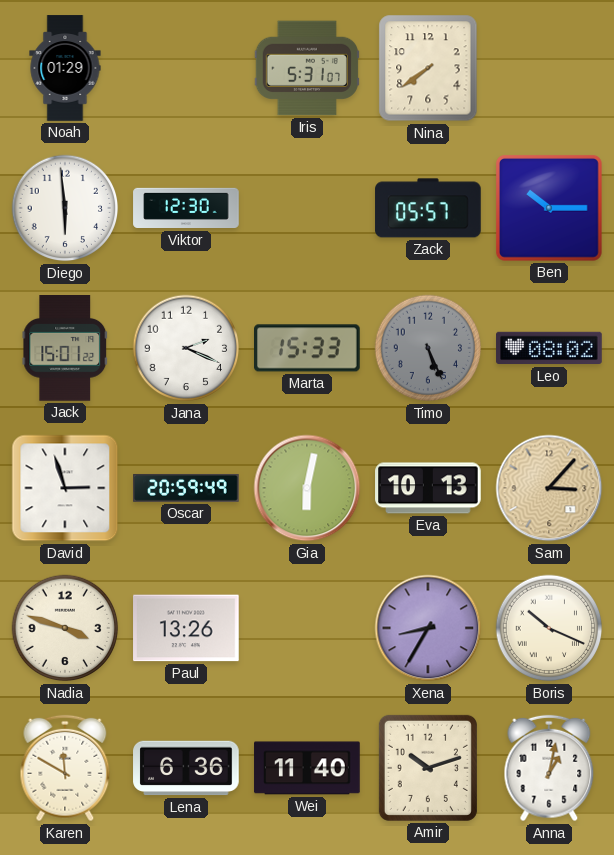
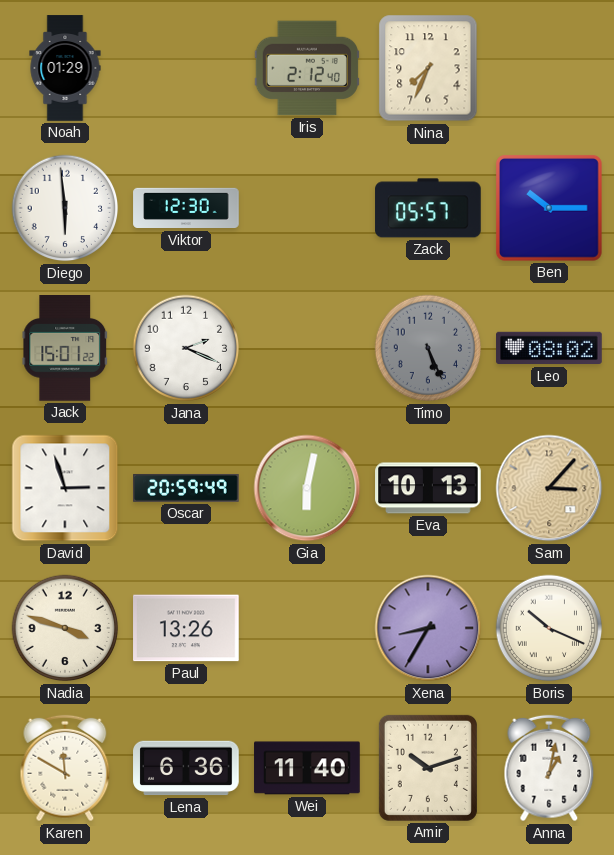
Iris: 5:31 -> 2:12 (307, 68)
Nina: 7:39 -> 7:34 (428, 68)
Marta: 15:33 -> none (308, 348)
